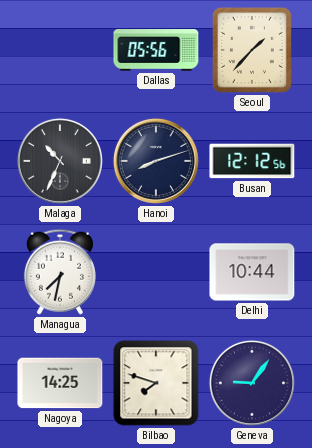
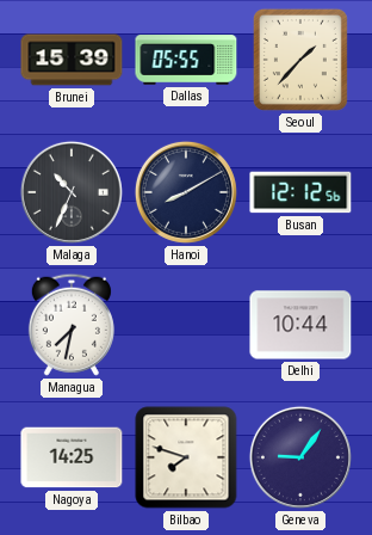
Brunei: none -> 15:39 (72, 60)
Dallas: 05:56 -> 05:55 (186, 60)
Hanoi: 8:12 -> 8:10 (186, 192)
